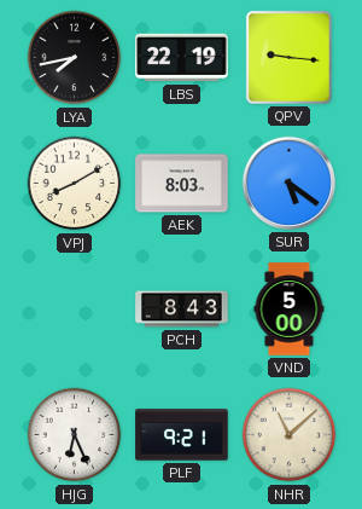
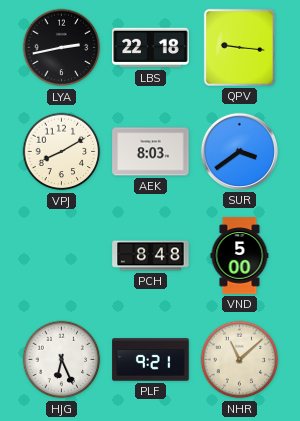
LYA: 7:43 -> 2:43 (62, 48)
LBS: 22:19 -> 22:18 (151, 48)
SUR: 5:21 -> 3:39 (239, 151)
PCH: 8:43 -> 8:48 (151, 256)
